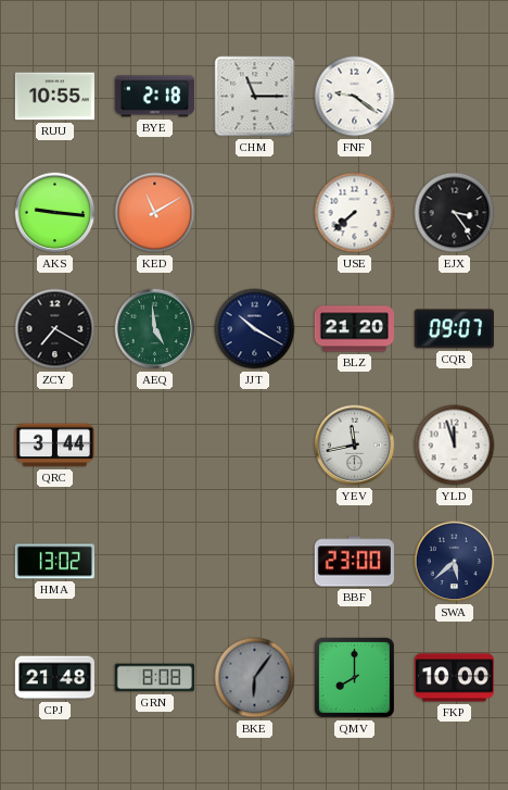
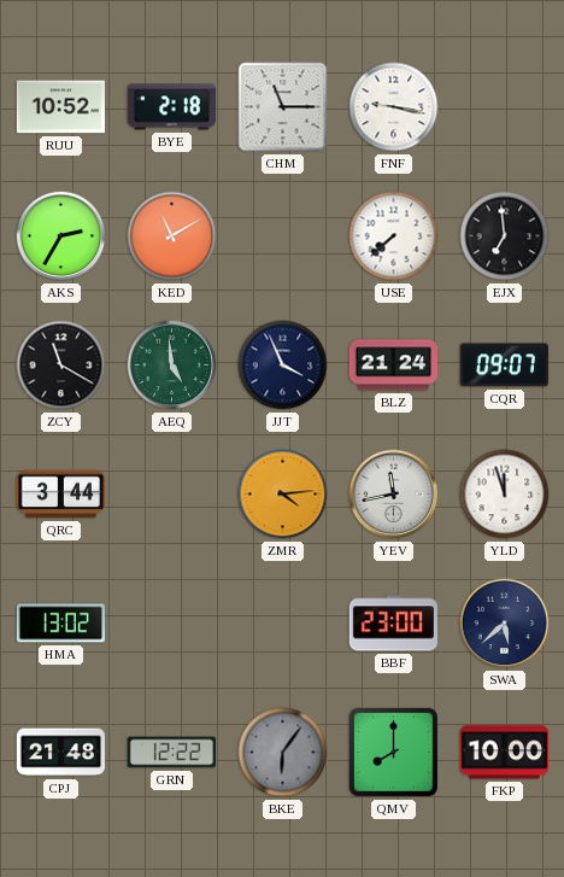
RUU: 10:55 -> 10:52 (60, 107)
FNF: 9:21 -> 9:17 (394, 107)
AKS: 9:16 -> 2:35 (61, 236)
EJX: 3:24 -> 6:59 (505, 236)
ZCY: 7:20 -> 11:20 (61, 366)
JJT: 10:20 -> 3:56 (283, 366)
BLZ: 21:20 -> 21:24 (393, 366)
ZMR: none -> 4:14 (283, 495)
GRN: 8:08 -> 12:22 (171, 753)
